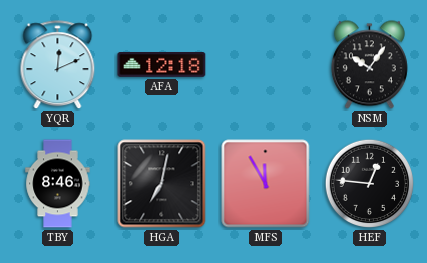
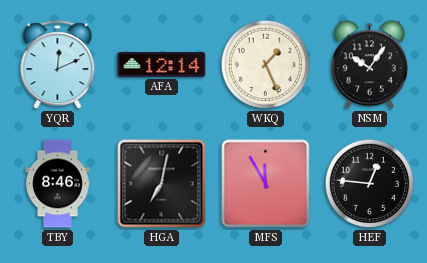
AFA: 12:18 -> 12:14 (162, 65)
WKQ: none -> 1:26 (266, 65)
